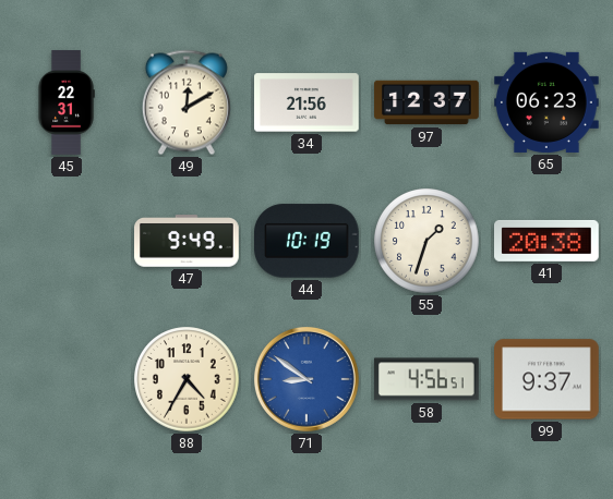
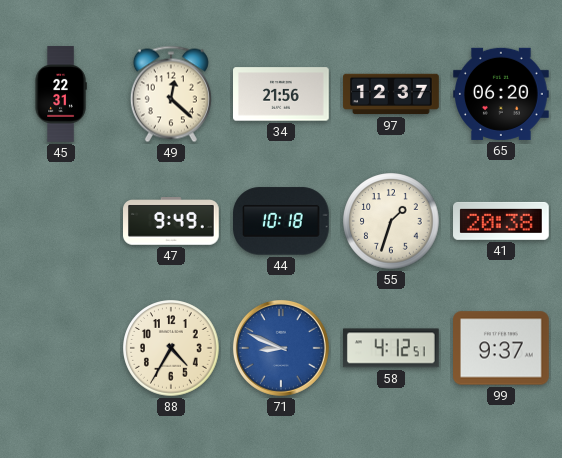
49: 12:10 -> 12:22 (171, 94)
65: 06:23 -> 06:20 (502, 94)
44: 10:19 -> 10:18 (282, 221)
71: 8:51 -> 8:49 (281, 348)
58: 4:56 -> 4:12 (391, 348)
